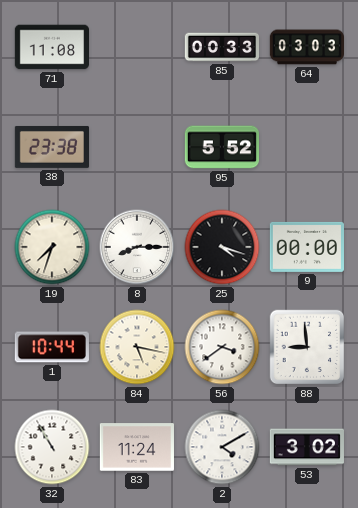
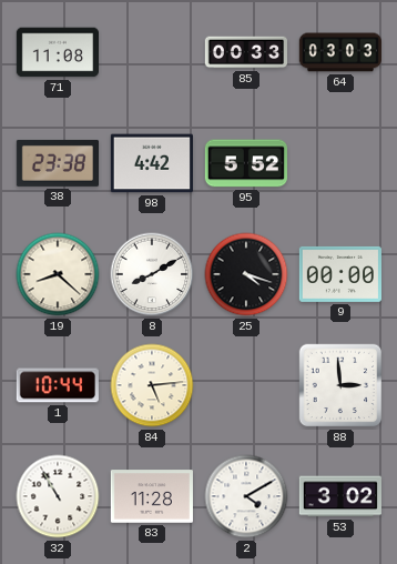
98: none -> 4:42 (152, 163)
19: 7:33 -> 8:22 (58, 274)
8: 8:15 -> 8:10 (152, 274)
84: 5:17 -> 5:14 (152, 385)
56: 3:39 -> none (222, 347)
88: 8:59 -> 2:59 (340, 385)
83: 11:24 -> 11:28 (152, 496)
